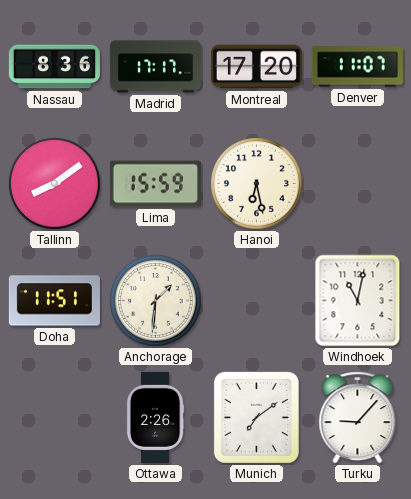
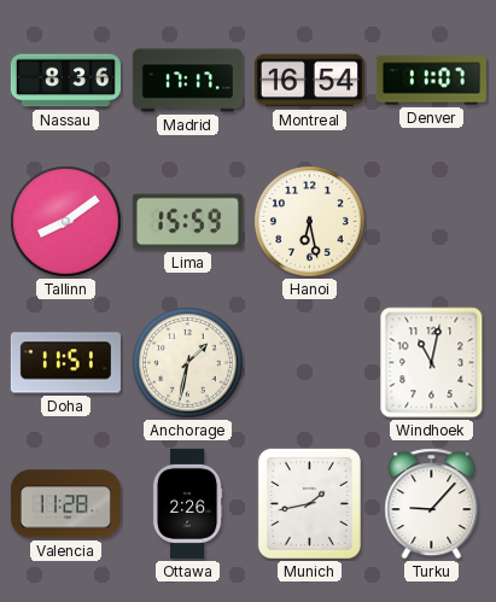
Montreal: 17:20 -> 16:54 (309, 81)
Anchorage: 1:31 -> 1:32 (188, 363)
Valencia: none -> 11:28 (65, 504)
Munich: 7:09 -> 1:43 (309, 503)
